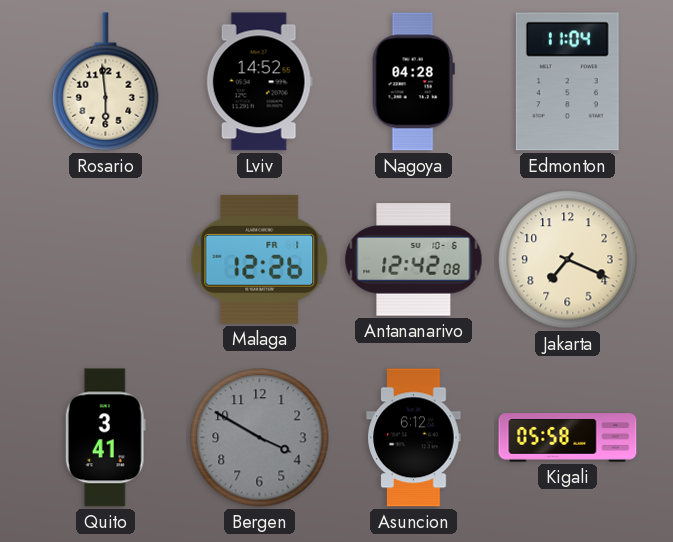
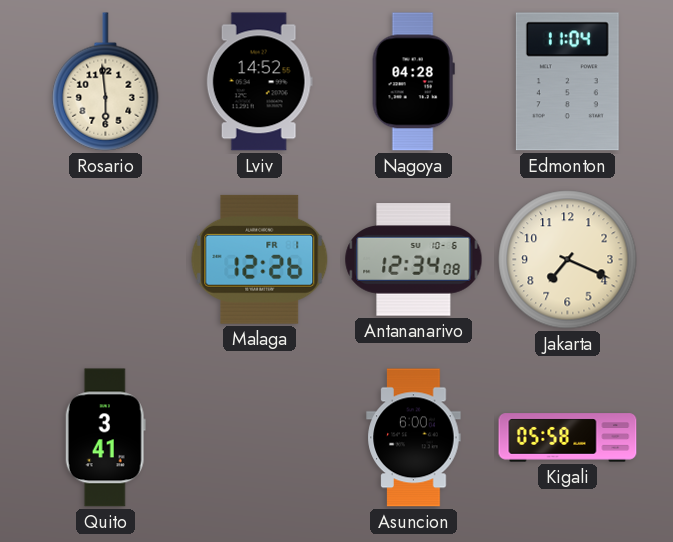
Antananarivo: 12:42 -> 12:34 (414, 260)
Bergen: 3:50 -> none (260, 438)
Asuncion: 6:12 -> 6:00 (414, 438)
